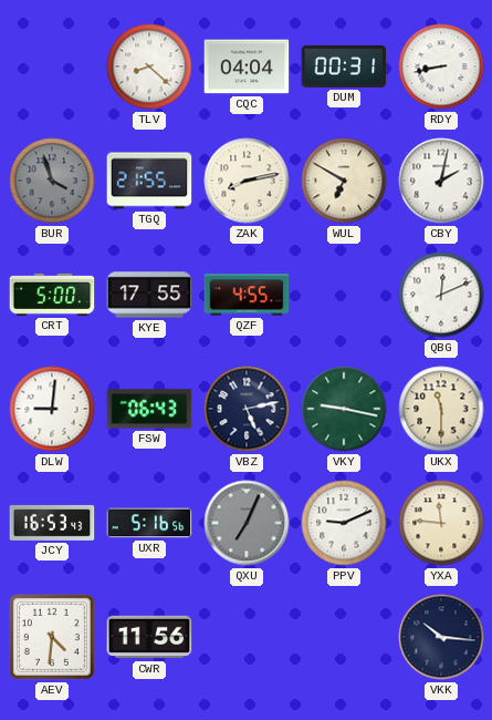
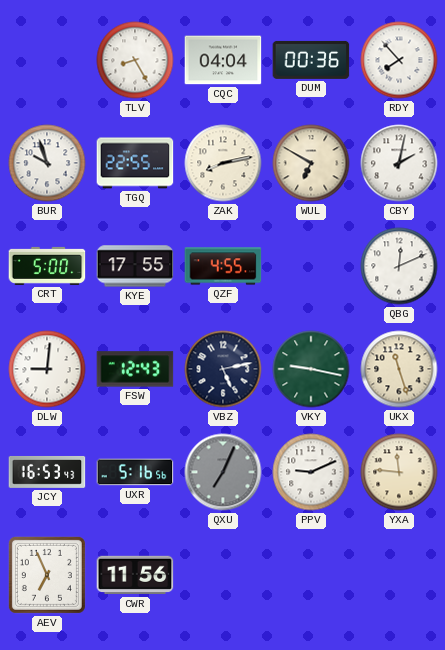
TLV: 8:22 -> 8:25 (135, 60)
DUM: 00:31 -> 00:36 (311, 60)
RDY: 8:43 -> 7:53 (399, 60)
BUR: 3:57 -> 9:57 (47, 163)
BUR dial: grey -> white (47, 163)
TGQ: 21:55 -> 22:55 (135, 163)
FSW: 06:43 -> 12:43 (135, 369)
UKX: 11:30 -> 11:27 (399, 369)
AEV: 4:31 -> 6:56 (47, 575)
VKK: 10:16 -> none (441, 637)
